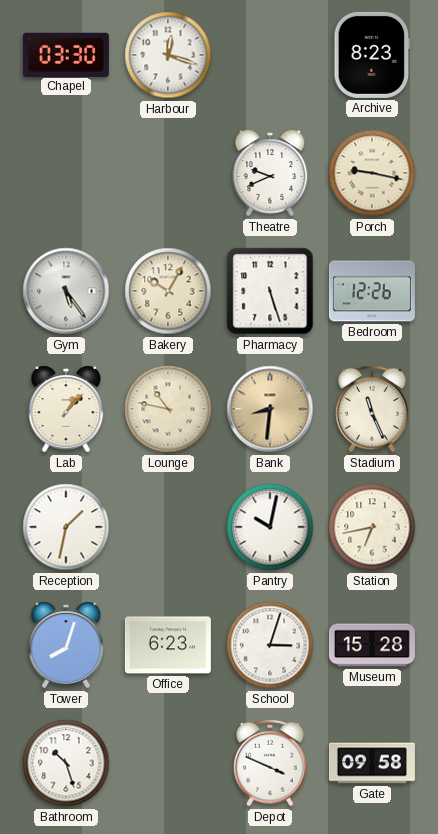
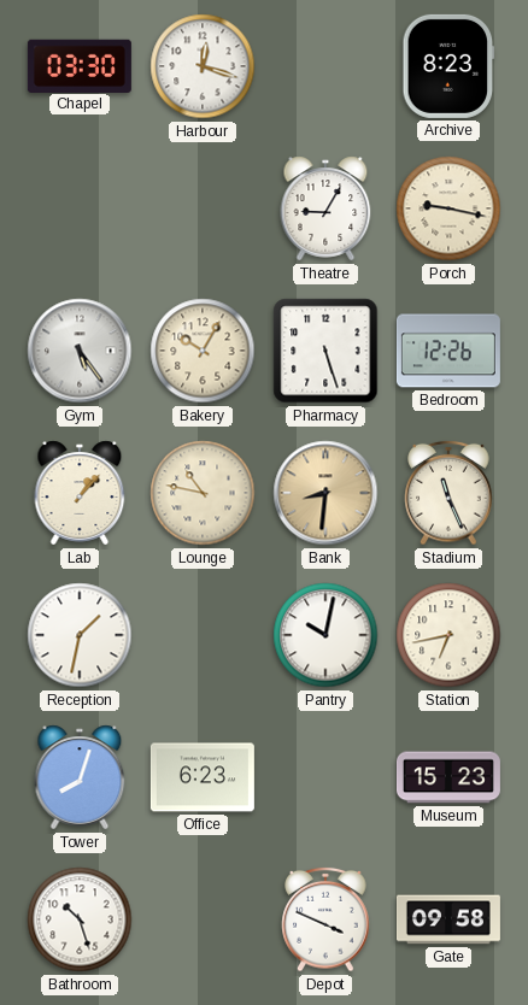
Theatre: 9:41 -> 9:05 (325, 208)
School: 3:03 -> none (270, 645)
Museum: 15:28 -> 15:23 (448, 777)
